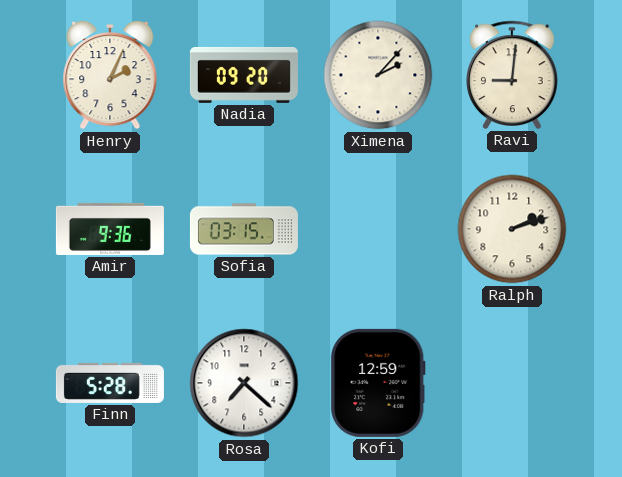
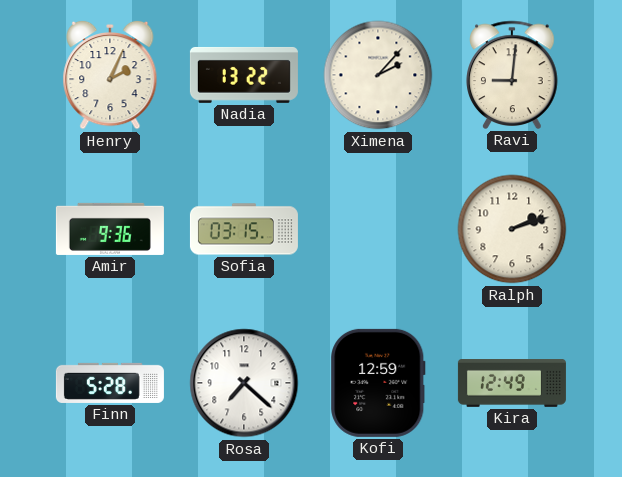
Nadia: 09:20 -> 13:22 (244, 75)
Kira: none -> 12:49 (512, 384)
